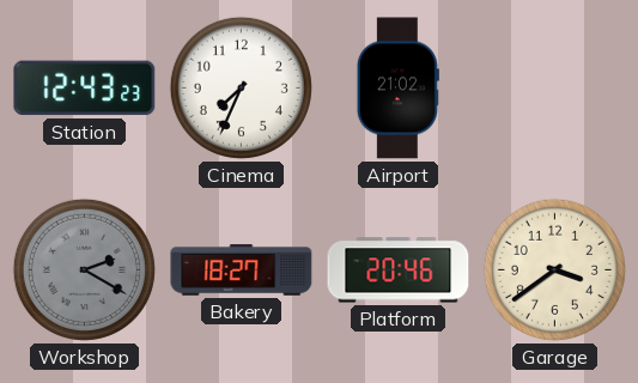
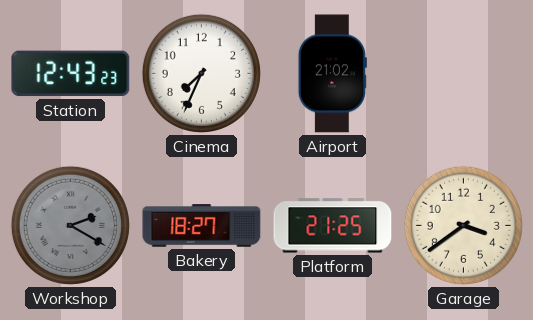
Platform: 20:46 -> 21:25 (333, 226)
